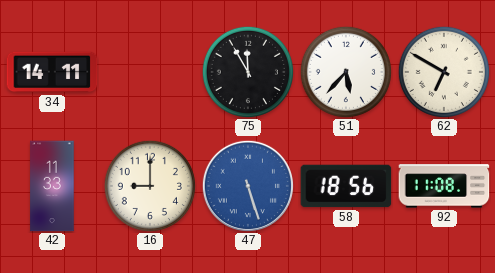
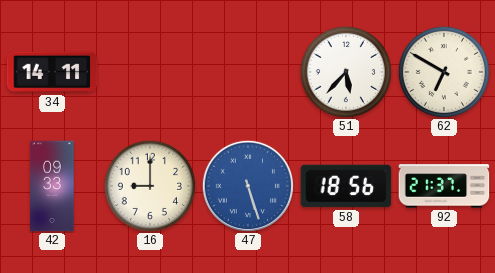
75: 11:55 -> none (248, 72)
42: 11:33 -> 09:33 (52, 186)
92: 11:08 -> 21:37 (444, 186)
